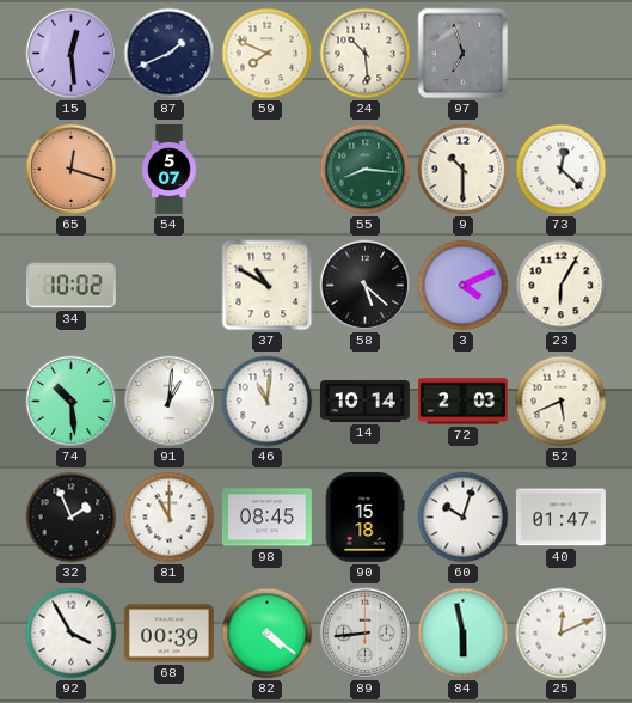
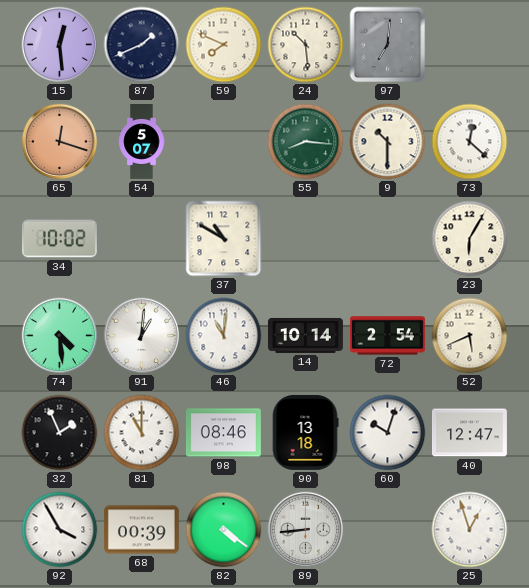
97: 6:57 -> 7:01 (388, 45)
58: 5:22 -> none (366, 286)
3: 4:11 -> none (464, 286)
74: 10:29 -> 4:29 (60, 336)
72: 2:03 -> 2:54 (387, 336)
98: 08:45 -> 08:46 (223, 433)
90: 15:18 -> 13:18 (305, 432)
40: 01:47 -> 12:47 (469, 433)
84: 5:58 -> none (464, 634)
25: 12:11 -> 12:57 (470, 530)
